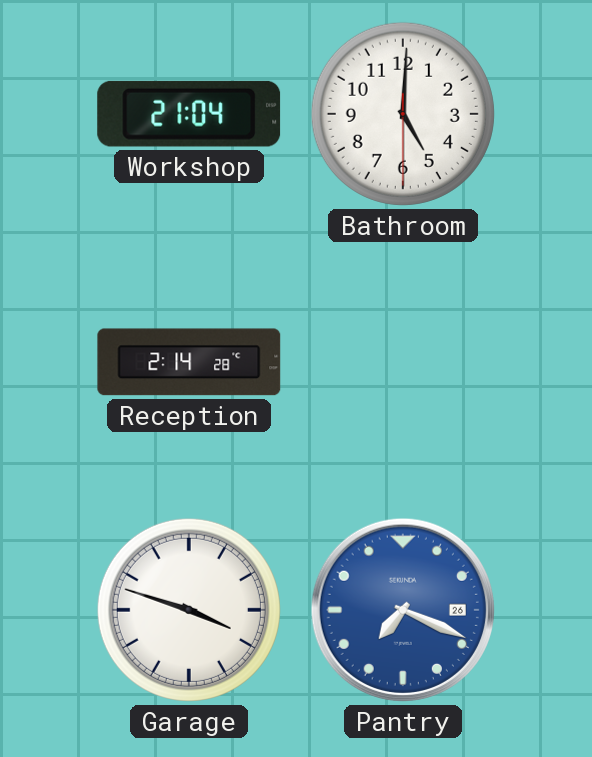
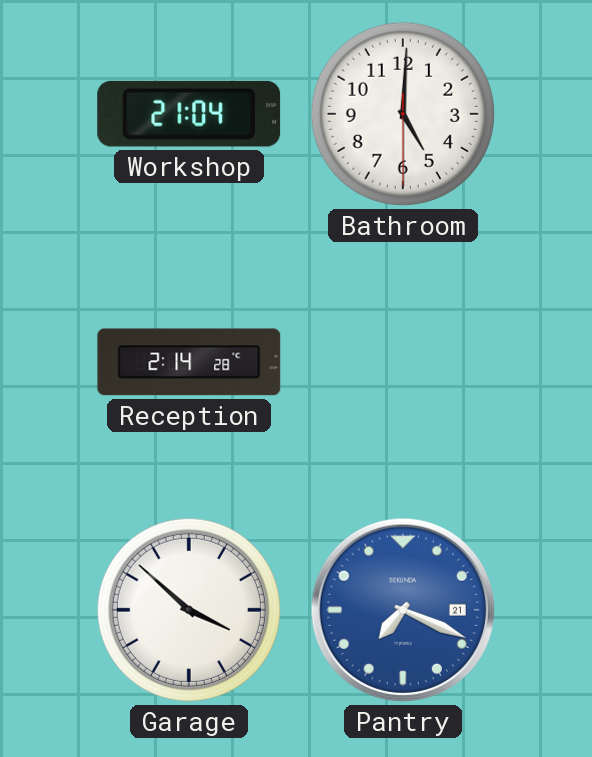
Garage: 3:48 -> 3:52 (189, 610)
Pantry date: 26 -> 21 (403, 610)
